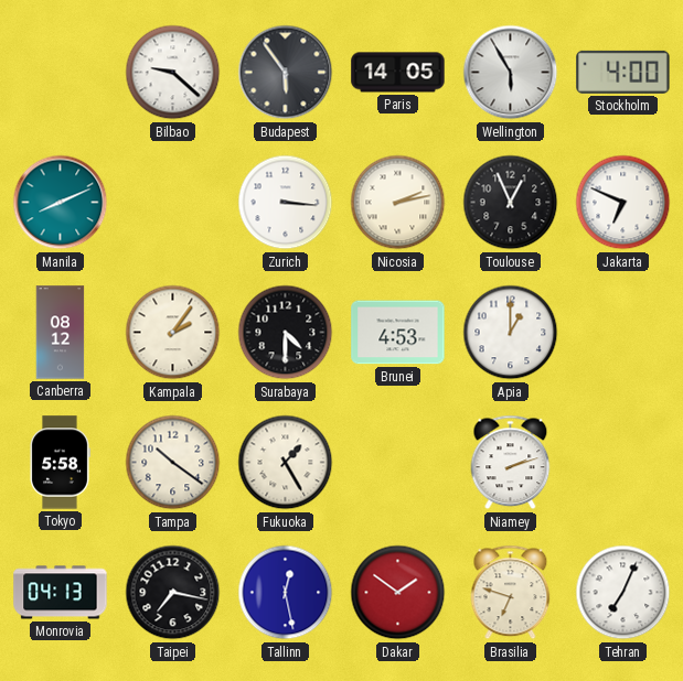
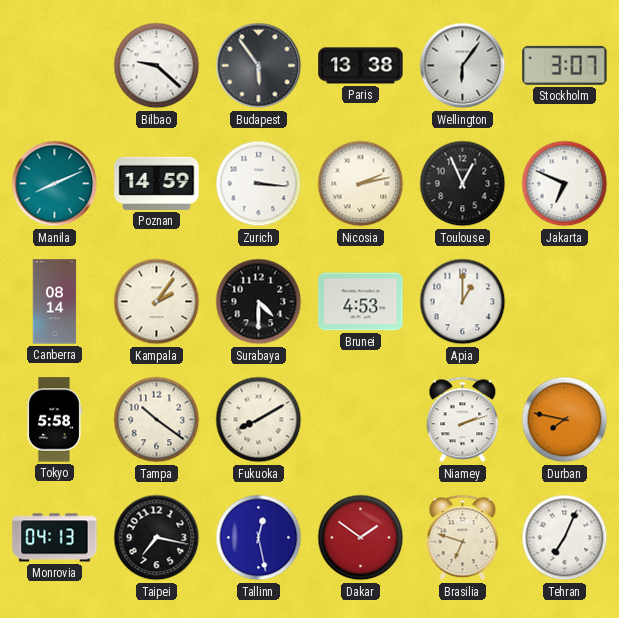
Paris: 14:05 -> 13:38 (361, 66)
Wellington: 5:55 -> 6:06 (463, 66)
Stockholm: 4:00 -> 3:07 (565, 65)
Poznan: none -> 14:59 (157, 183)
Canberra: 08:12 -> 08:14 (55, 302)
Fukuoka: 1:25 -> 8:10 (259, 420)
Durban: none -> 7:47 (565, 420)
